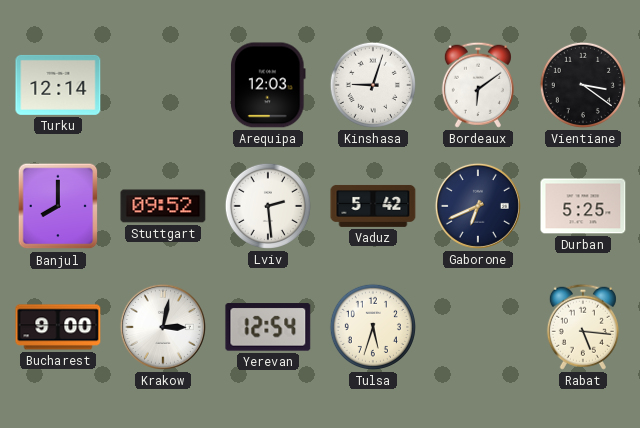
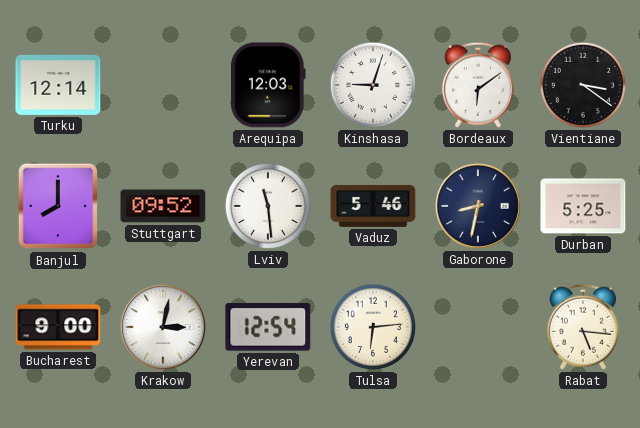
Lviv: 2:29 -> 11:29 (268, 206)
Vaduz: 5:42 -> 5:46 (373, 206)
Gaborone: 6:41 -> 8:32 (478, 206)
Tulsa: 5:33 -> 6:14 (373, 327)
